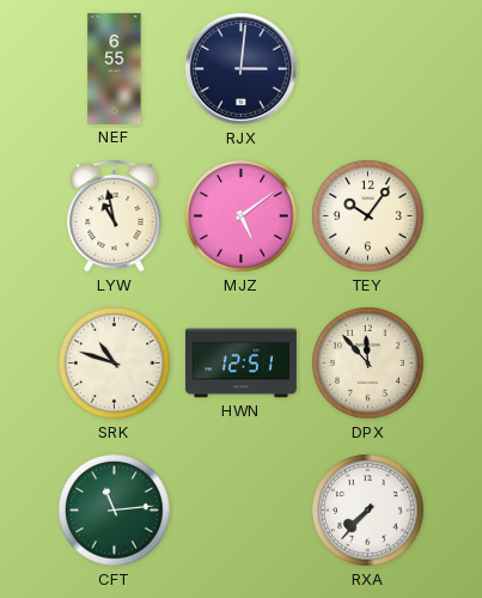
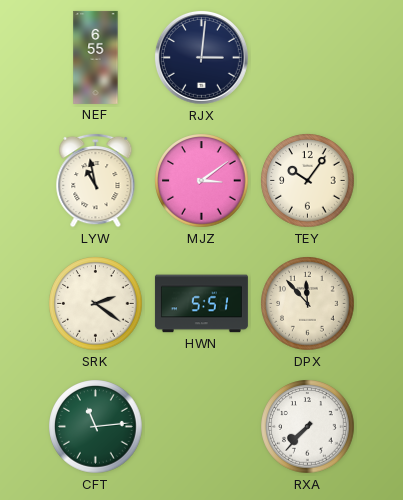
MJZ: 5:09 -> 3:09 (202, 181)
SRK: 10:48 -> 2:21 (96, 304)
HWN: 12:51 -> 5:51 (201, 304)
